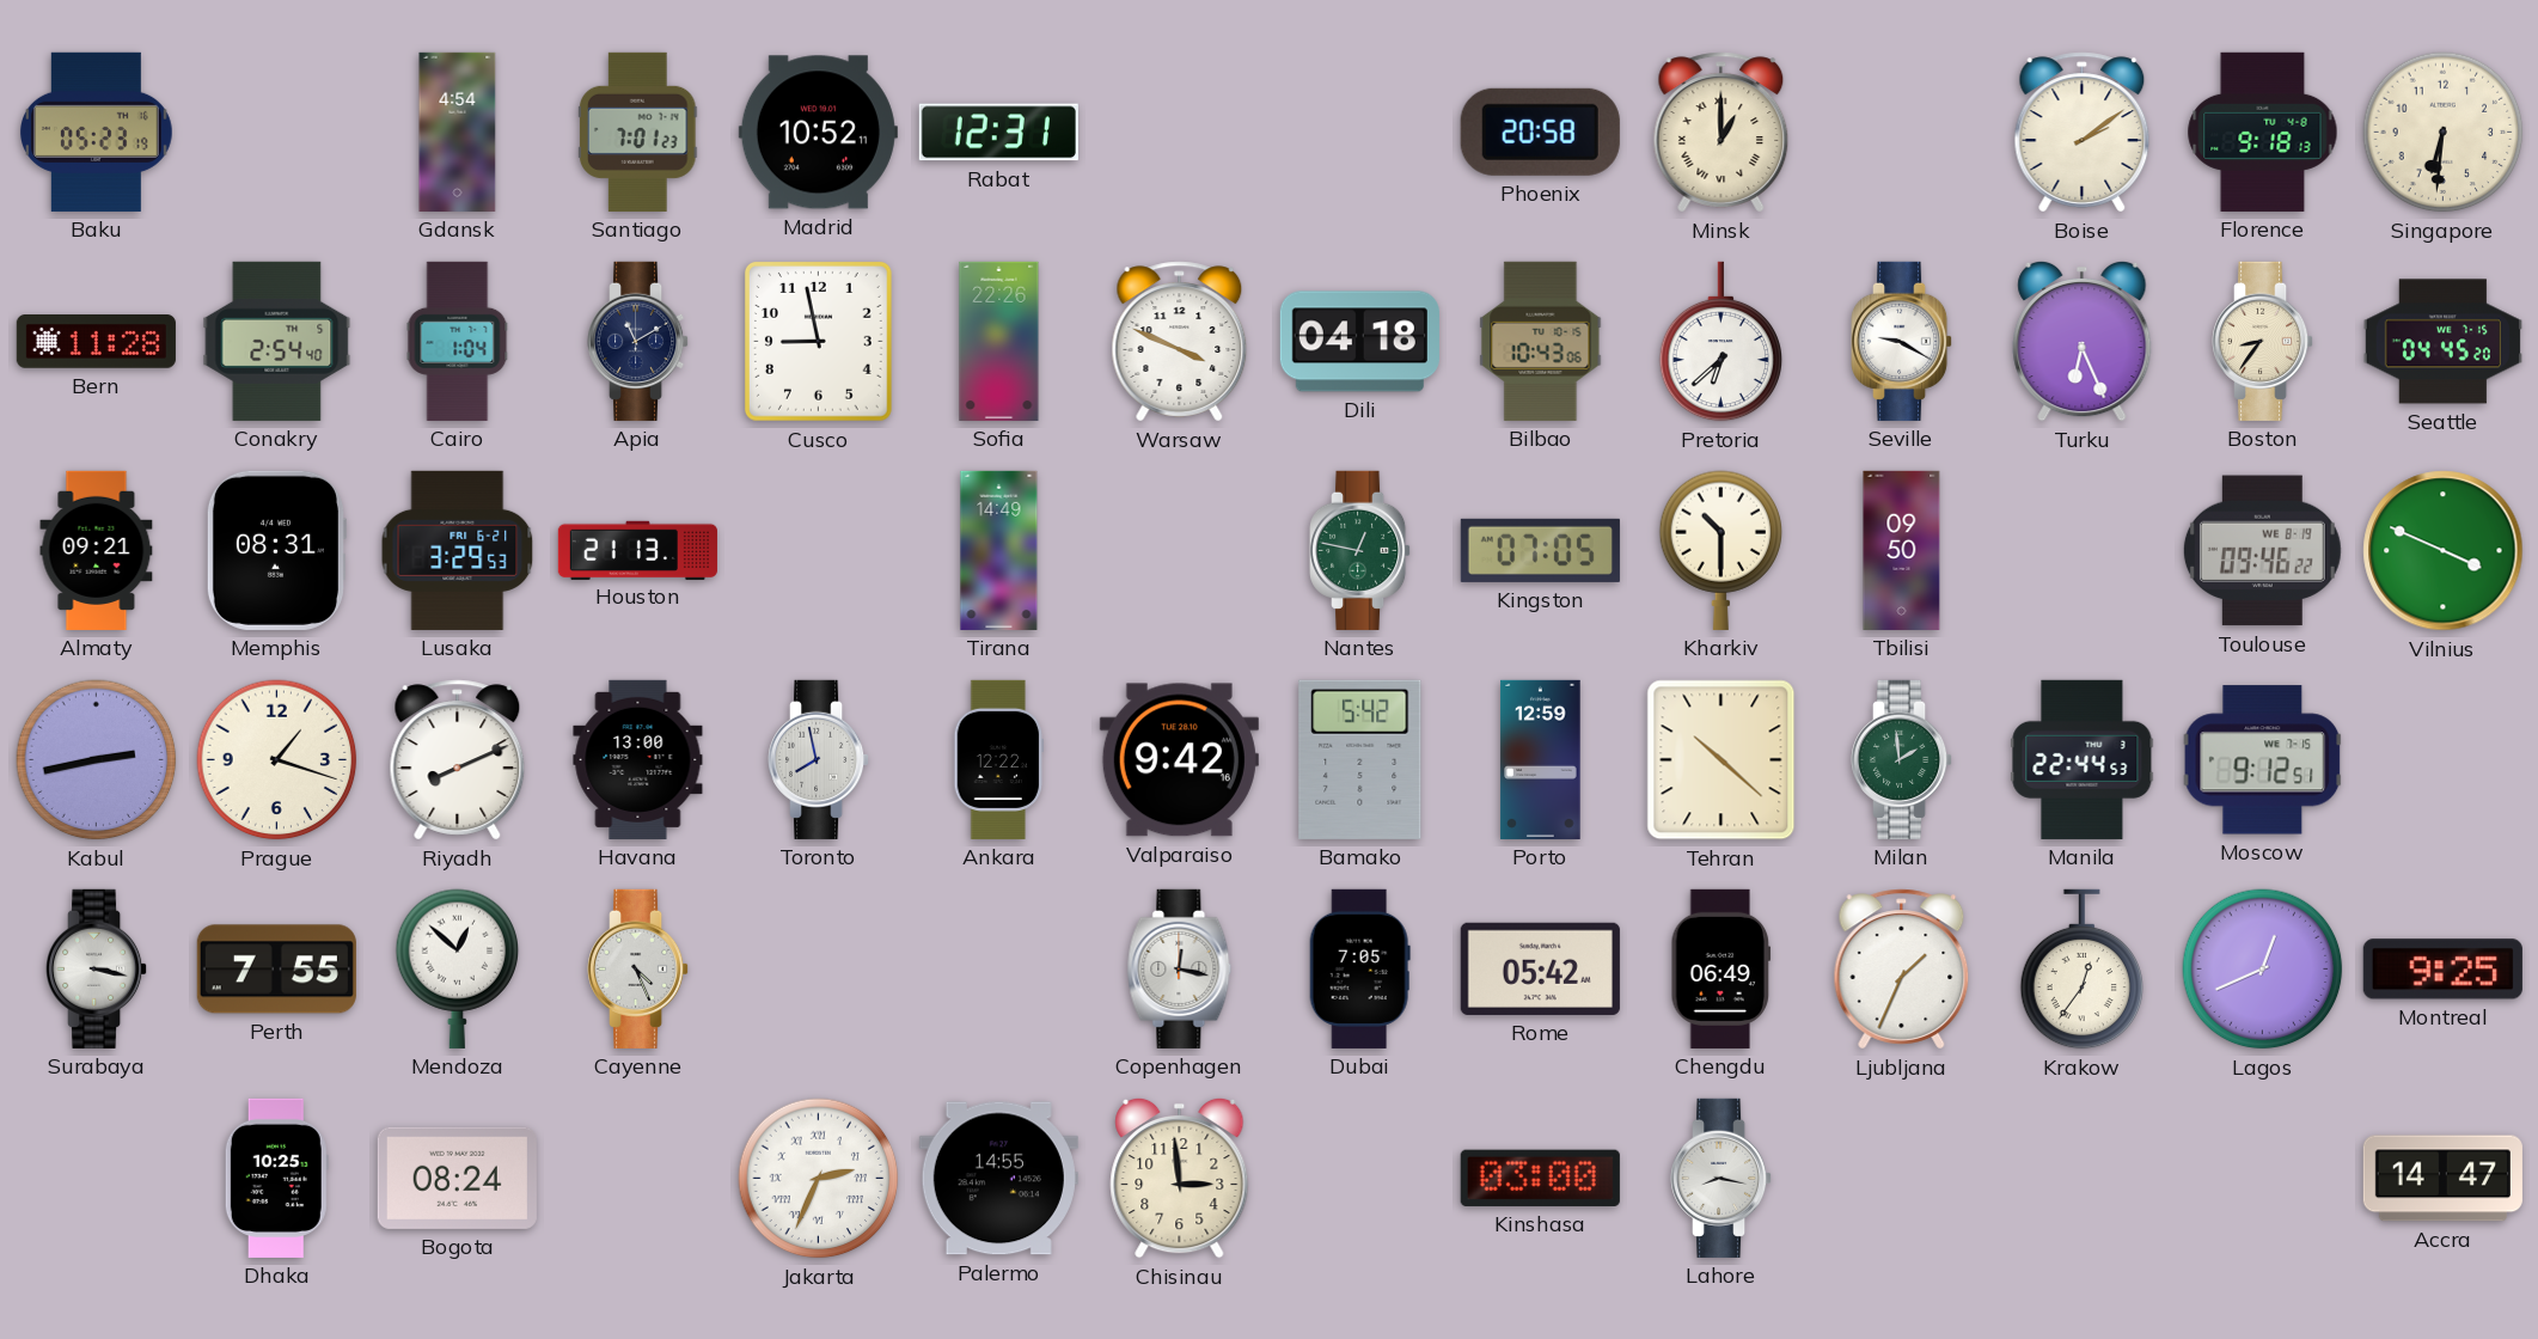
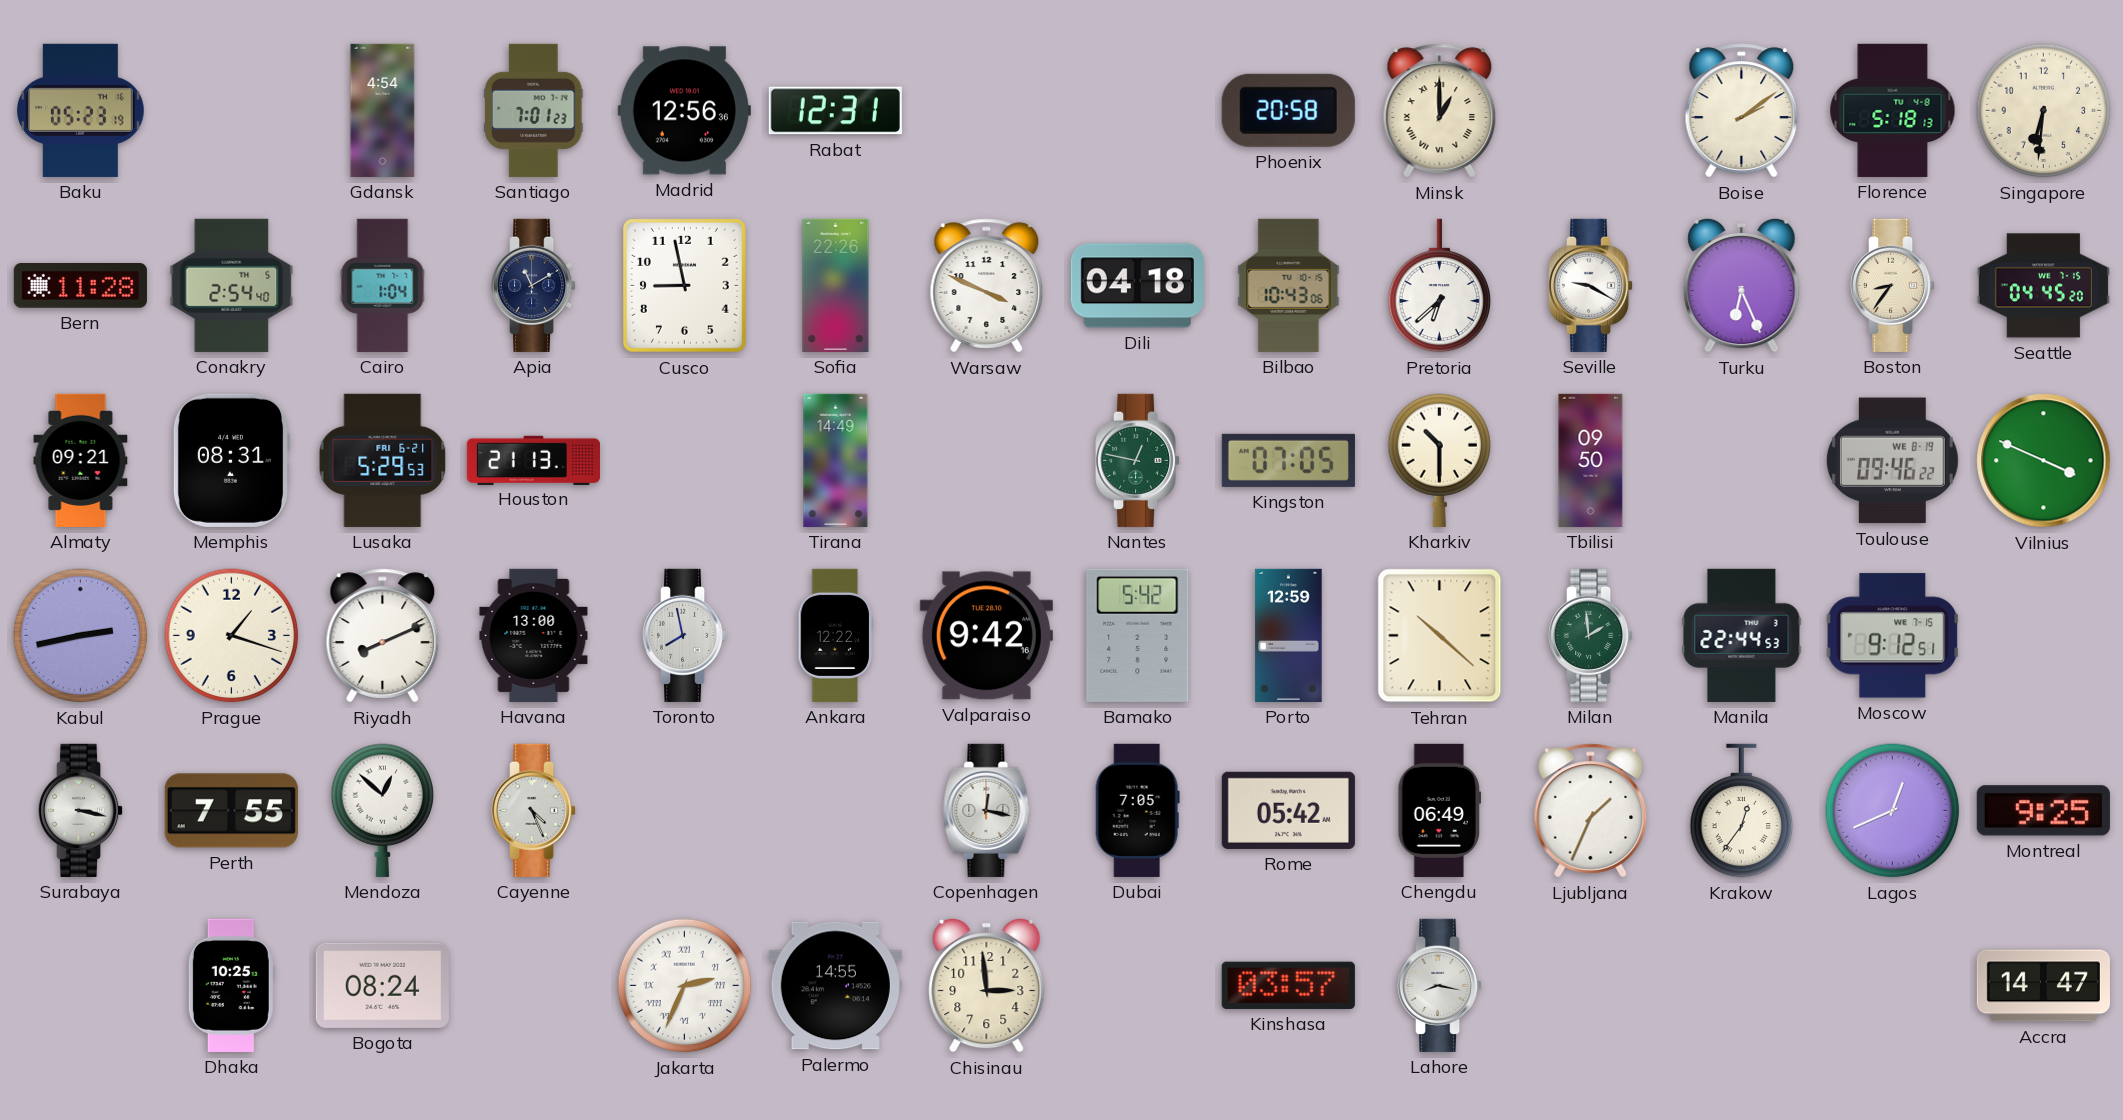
Madrid: 10:52 -> 12:56 (684, 111)
Florence: 9:18 -> 5:18 (1893, 110)
Lusaka: 3:29 -> 5:29 (383, 460)
Kinshasa: 03:00 -> 03:57 (1288, 985)
